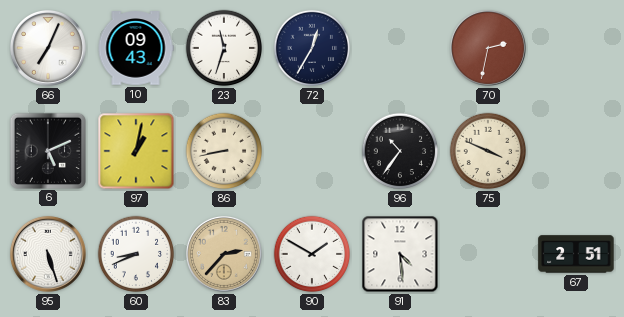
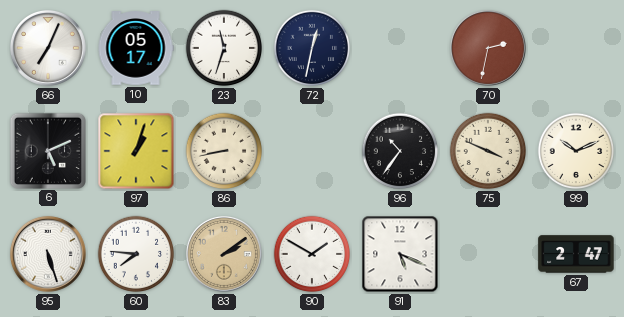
10: 09:43 -> 05:17 (136, 48)
72: 12:35 -> 12:32 (312, 48)
97: 1:02 -> 1:03 (136, 151)
99: none -> 10:11 (576, 151)
60: 8:41 -> 7:46 (136, 254)
83: 2:37 -> 2:09 (224, 254)
91: 4:29 -> 5:19 (400, 254)
67: 2:51 -> 2:47 (576, 254)
